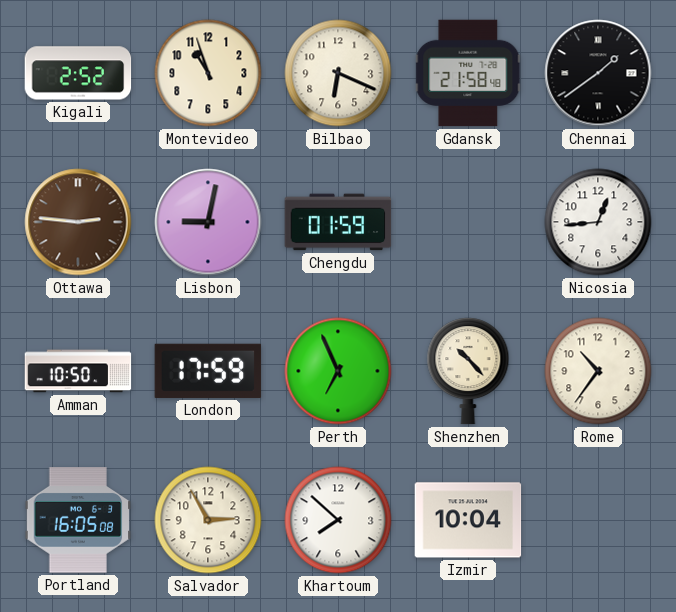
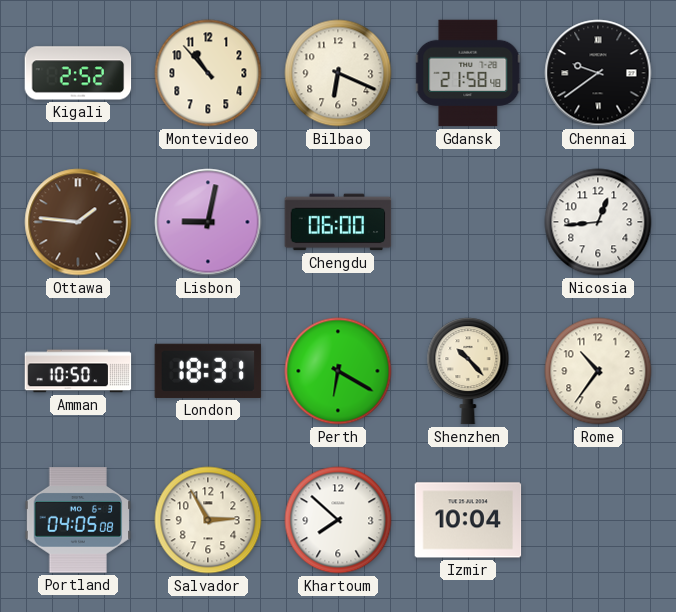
Montevideo: 10:57 -> 10:53 (208, 73)
Chennai: 1:39 -> 9:39 (598, 73)
Ottawa: 2:46 -> 1:46 (78, 222)
Chengdu: 01:59 -> 06:00 (338, 222)
London: 17:59 -> 18:31 (208, 371)
Perth: 6:56 -> 6:20 (338, 371)
Portland: 16:05 -> 04:05 (78, 520)
